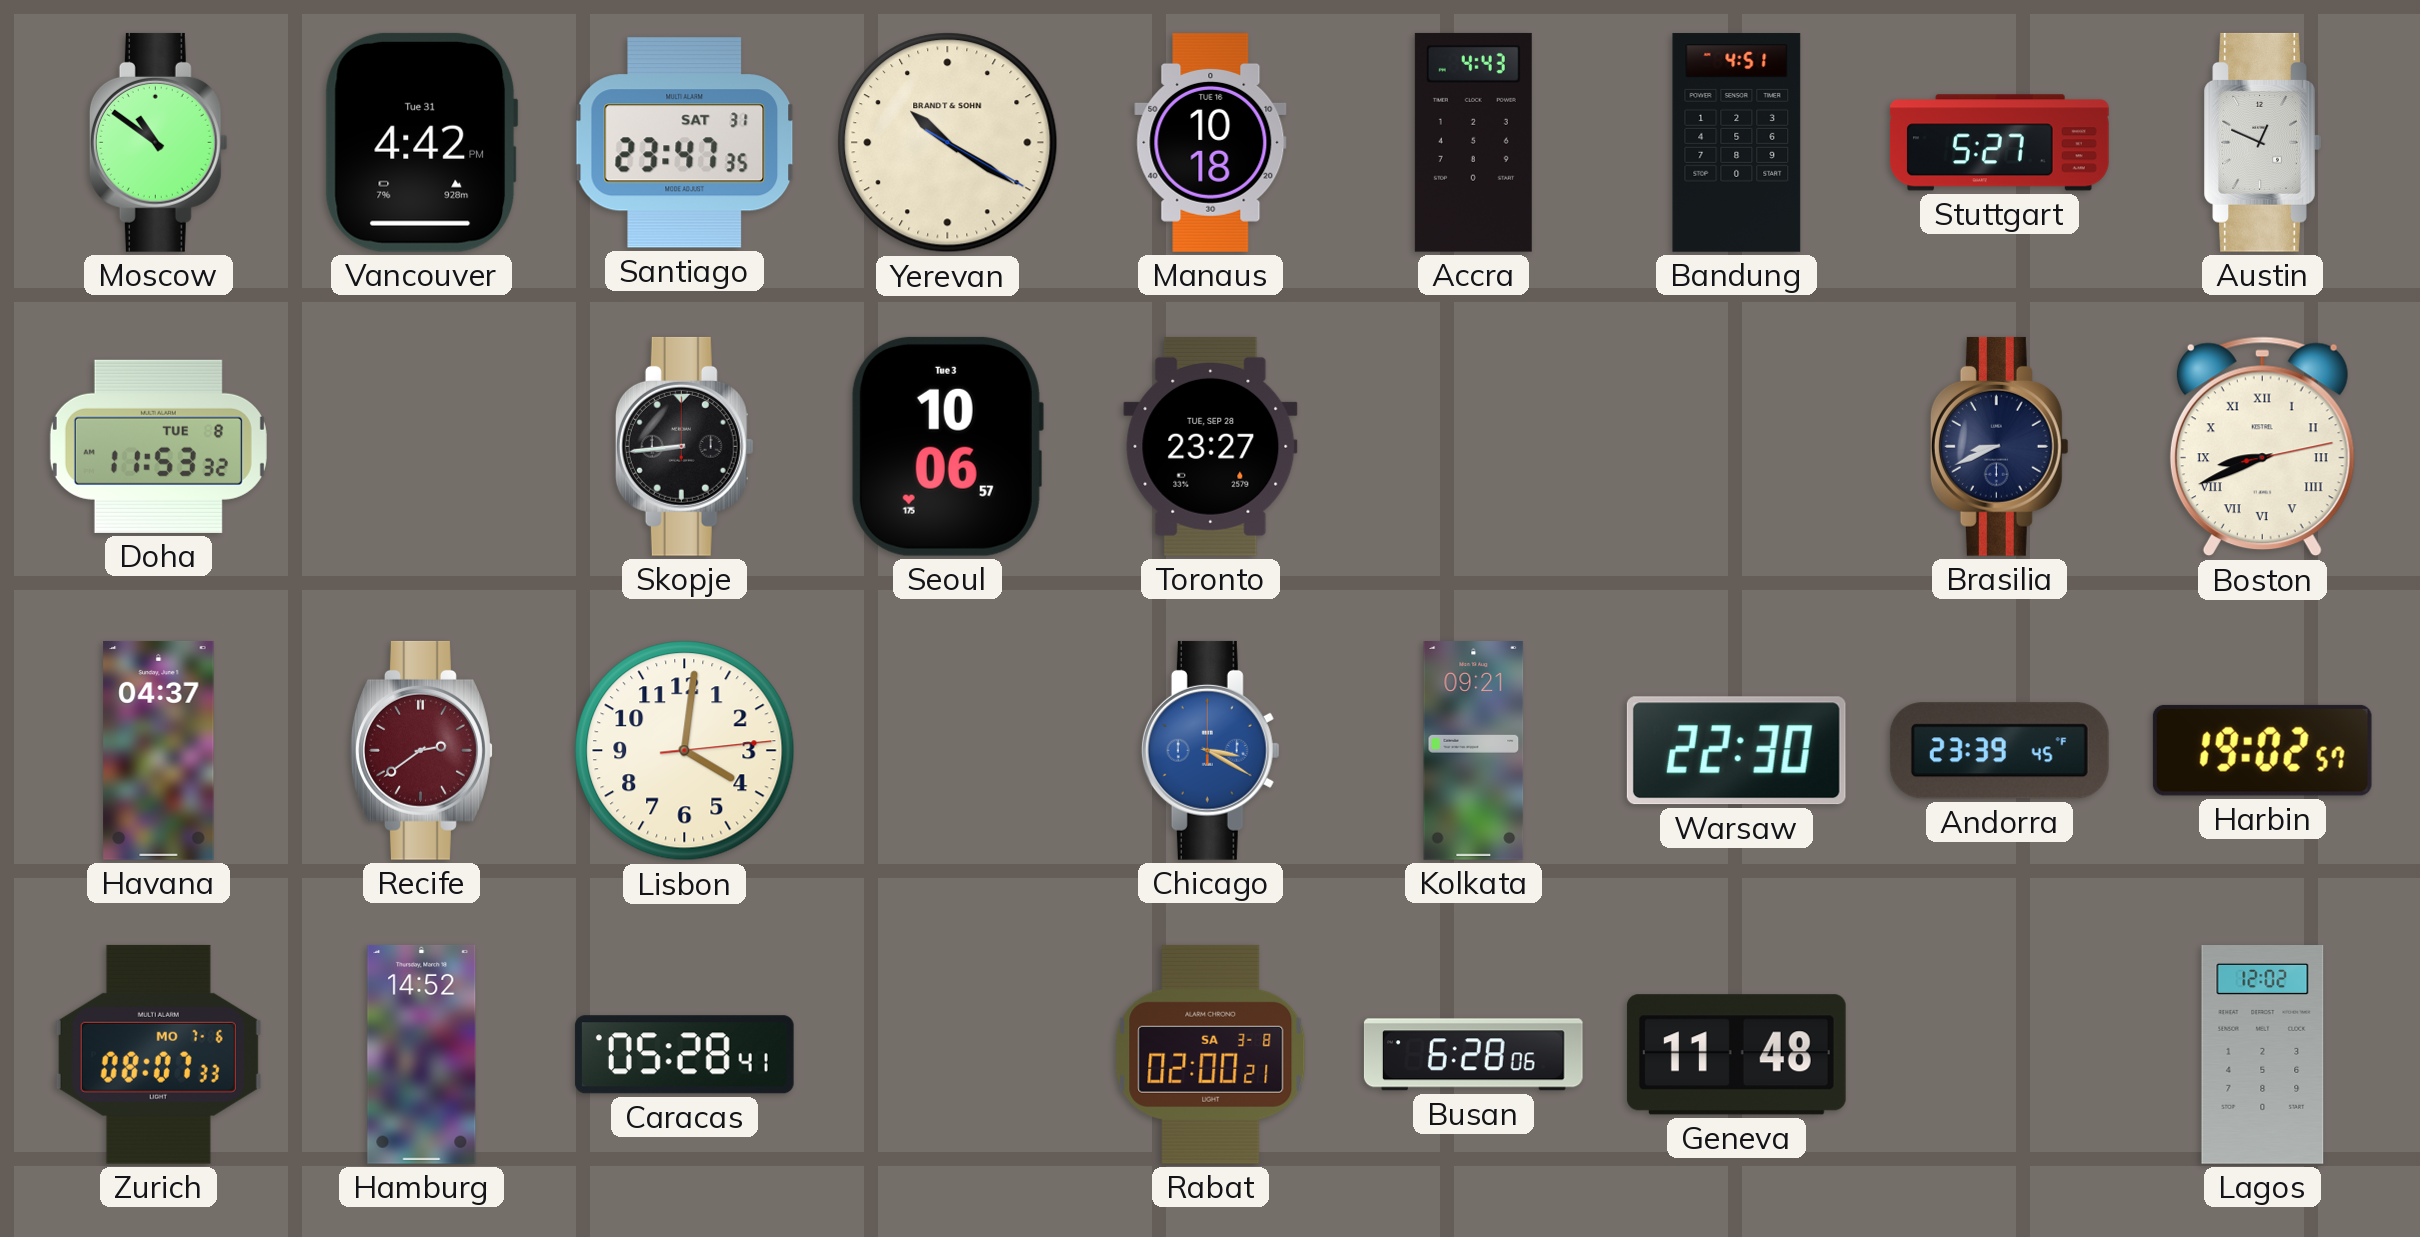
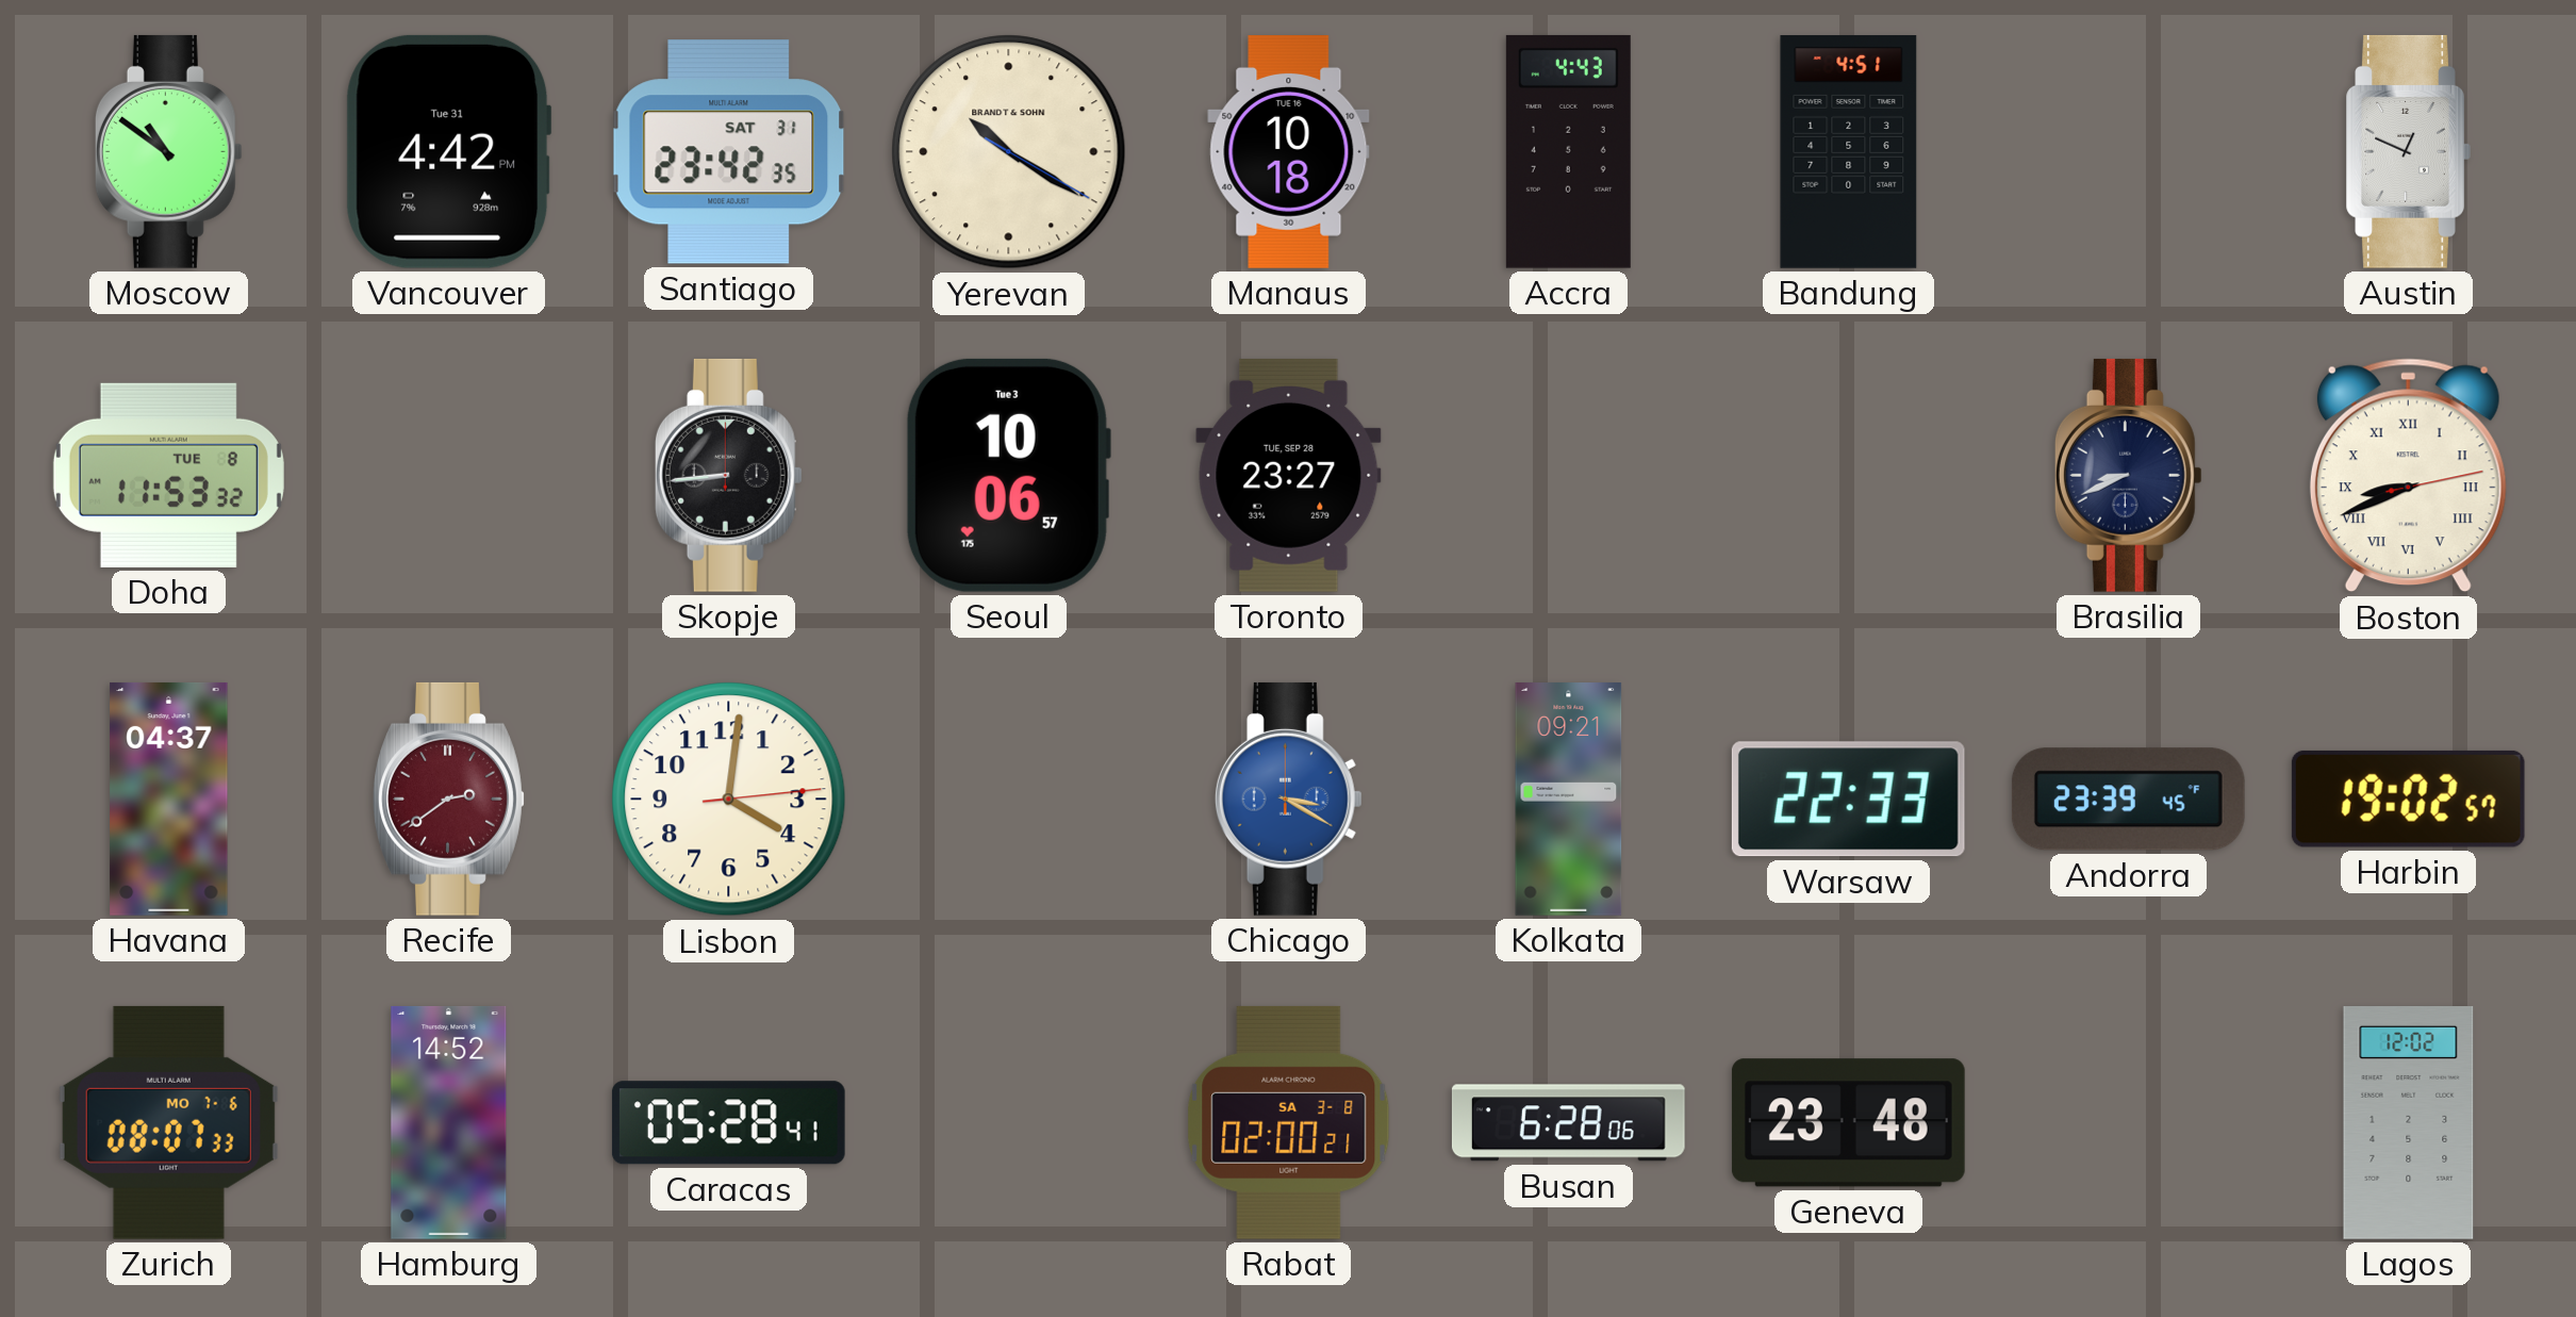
Santiago: 23:47 -> 23:42 (729, 152)
Stuttgart: 5:27 -> none (1999, 143)
Warsaw: 22:30 -> 22:33 (1848, 800)
Geneva: 11:48 -> 23:48 (1848, 1123)
